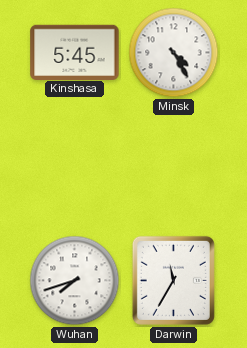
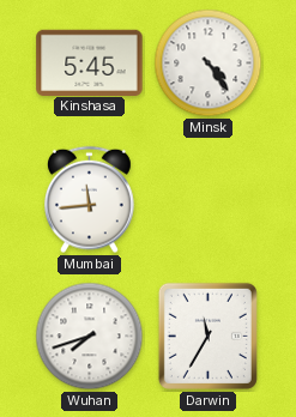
Minsk: 4:25 -> 4:24 (209, 64)
Mumbai: none -> 11:44 (90, 200)
